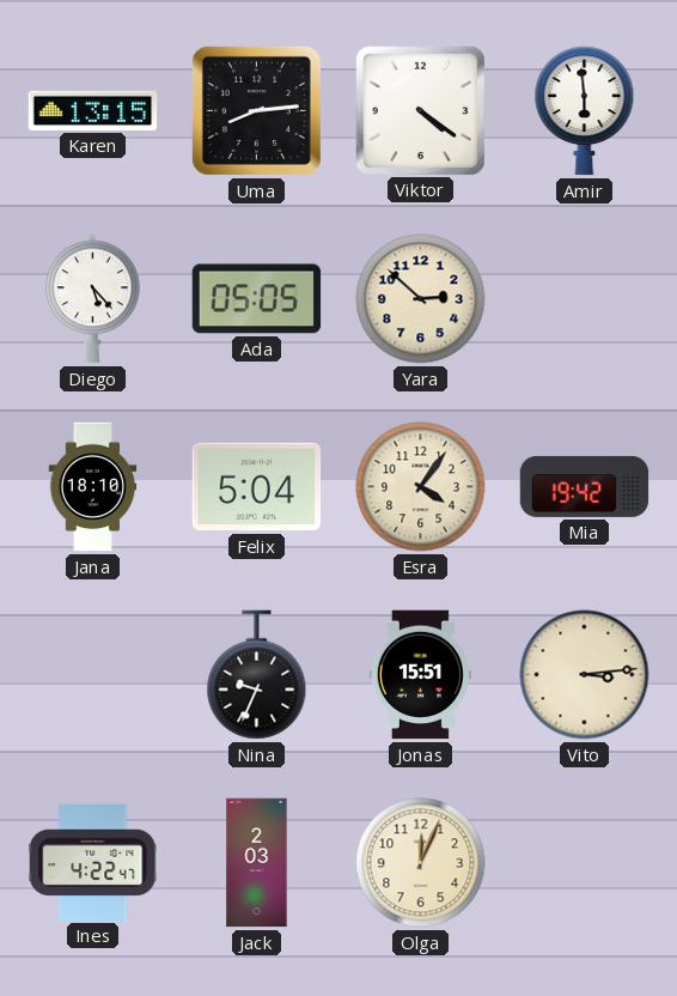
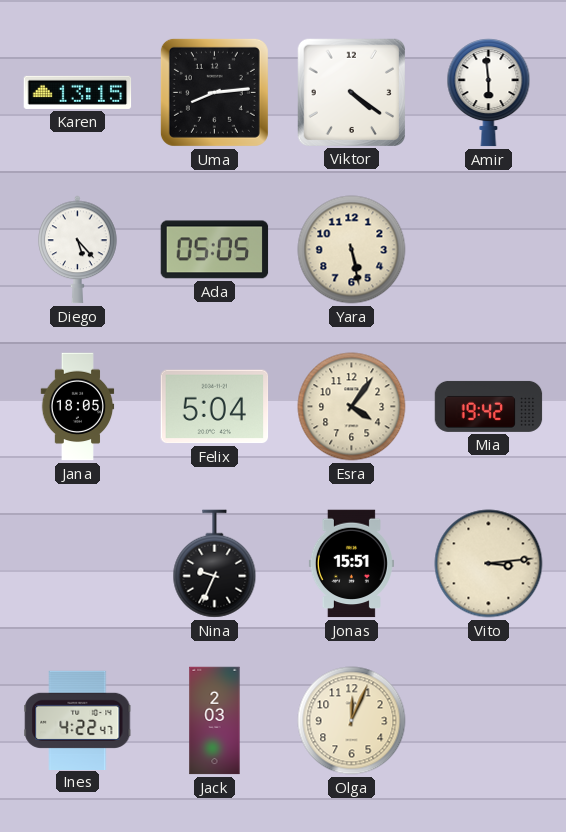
Yara: 2:52 -> 5:28 (352, 250)
Jana: 18:10 -> 18:05 (78, 407)
